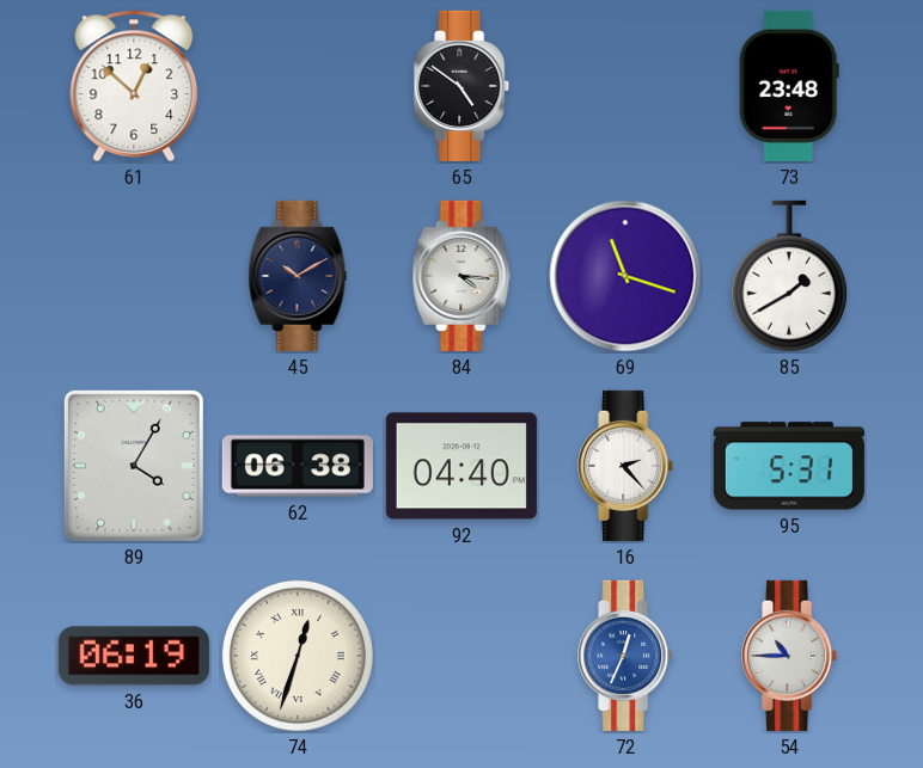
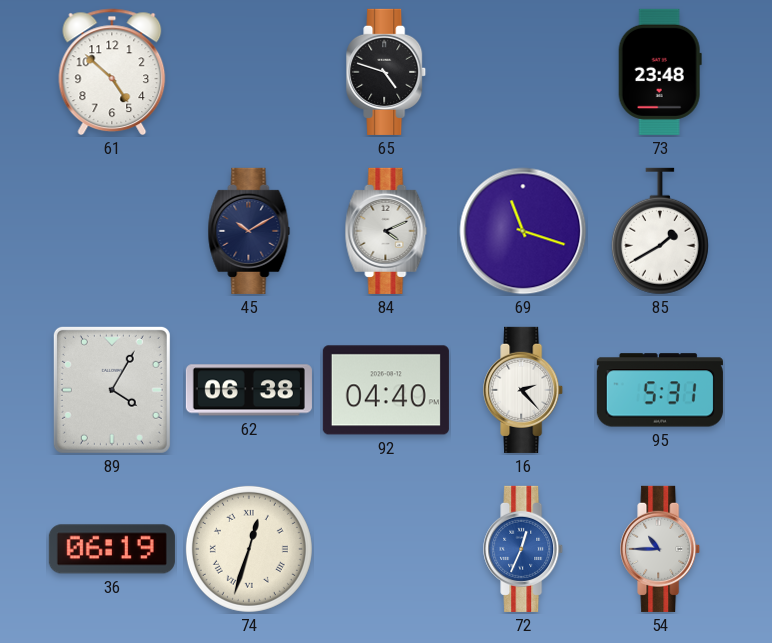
61: 12:52 -> 4:52 (112, 72)
65: 4:51 -> 4:48 (387, 72)
84: 4:16 -> 4:11 (386, 231)
